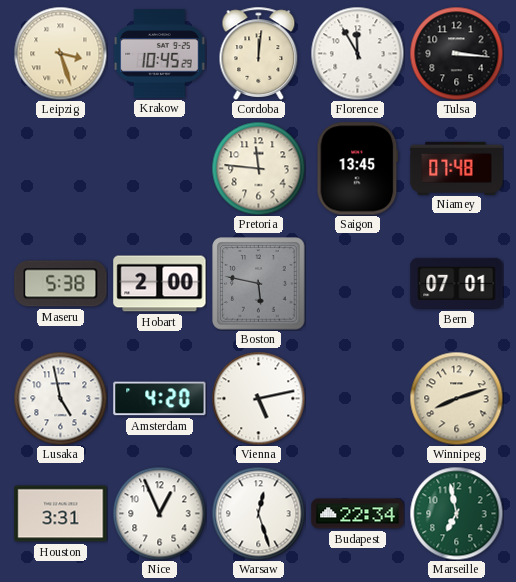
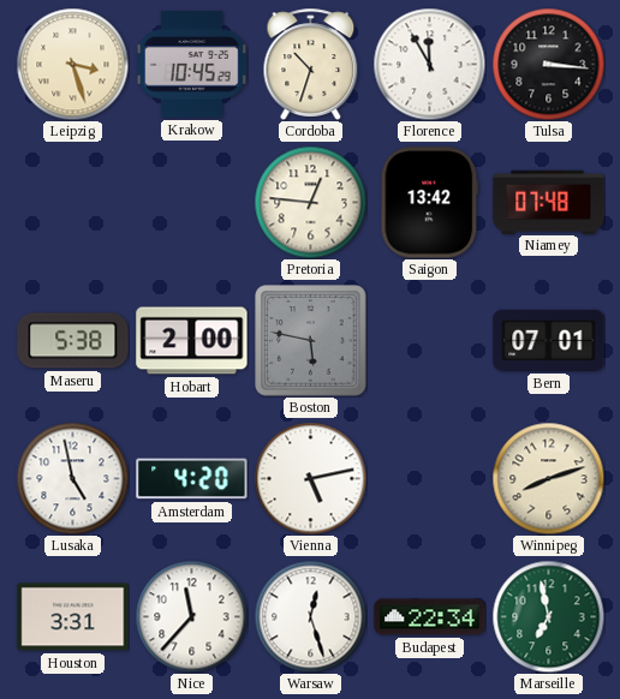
Cordoba: 12:01 -> 10:33 (311, 64)
Pretoria: 11:46 -> 12:46 (310, 202)
Saigon: 13:45 -> 13:42 (430, 203)
Nice: 12:56 -> 11:37 (191, 616)
